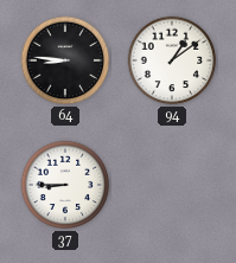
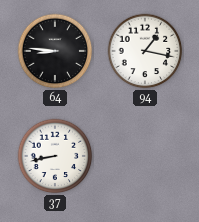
94: 1:09 -> 1:17 (145, 51)
37: 8:45 -> 8:43 (55, 156)
